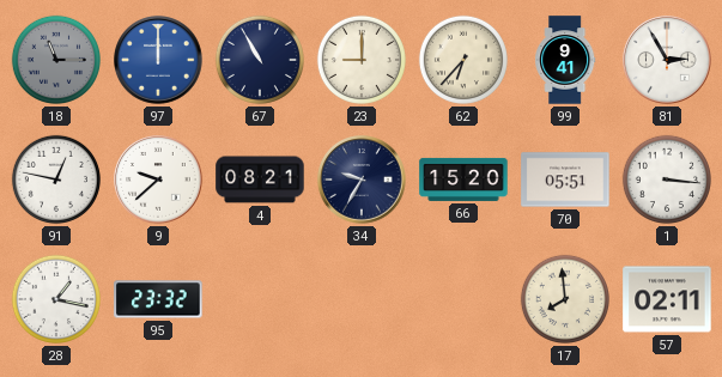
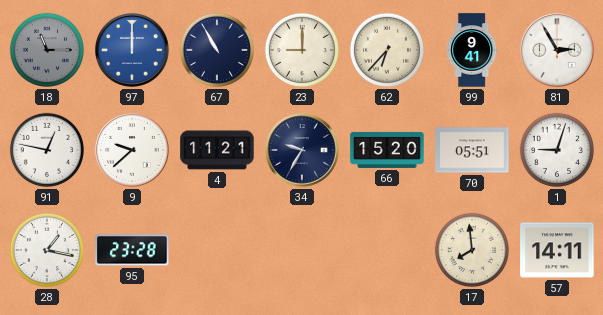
4: 08:21 -> 11:21 (217, 150)
1: 3:16 -> 9:03 (557, 150)
95: 23:32 -> 23:28 (132, 250)
57: 02:11 -> 14:11 (557, 250)
